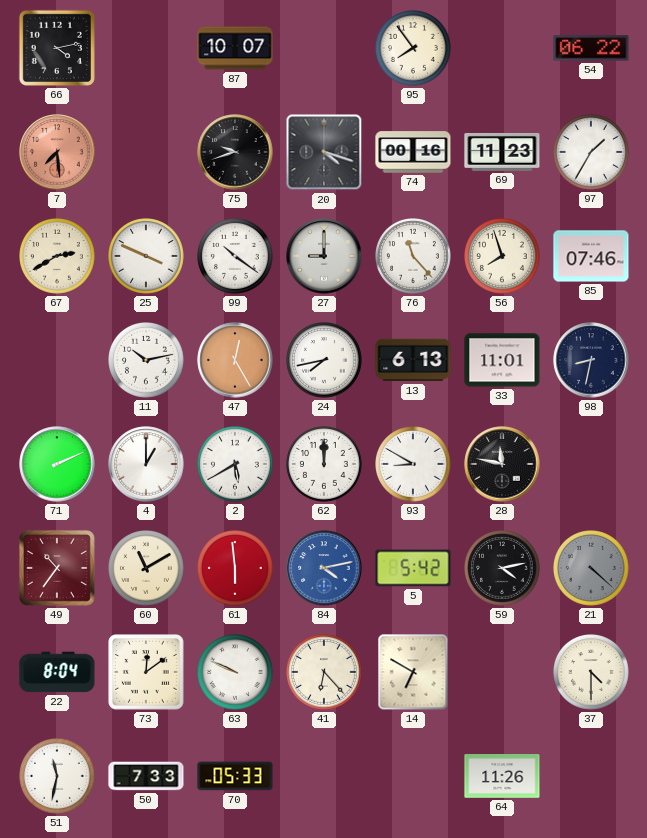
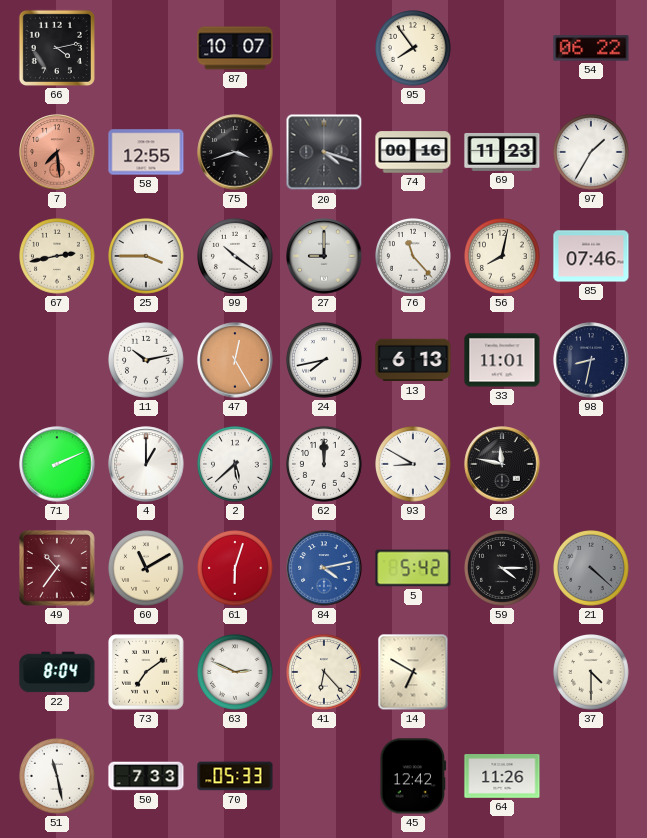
58: none -> 12:55 (146, 152)
75: 9:42 -> 3:42 (235, 152)
67: 2:40 -> 2:43 (58, 257)
25: 3:49 -> 3:45 (147, 257)
56: 7:57 -> 8:02 (503, 257)
2: 5:40 -> 5:38 (236, 465)
61: 5:59 -> 6:03 (236, 569)
59: 4:13 -> 4:15 (503, 569)
73: 12:09 -> 7:09 (146, 672)
63: 9:49 -> 2:49 (236, 673)
51: 11:32 -> 11:28 (58, 777)
45: none -> 12:42 (413, 776)
